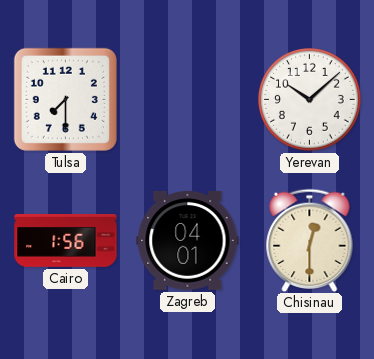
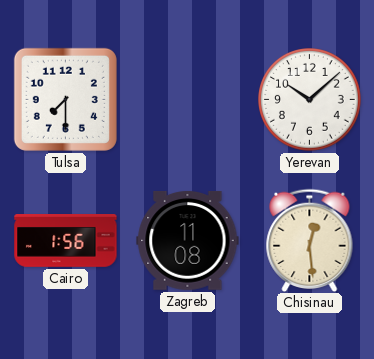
Zagreb: 04:01 -> 11:08 (188, 241)
Chisinau: 12:30 -> 12:29 (310, 240)
